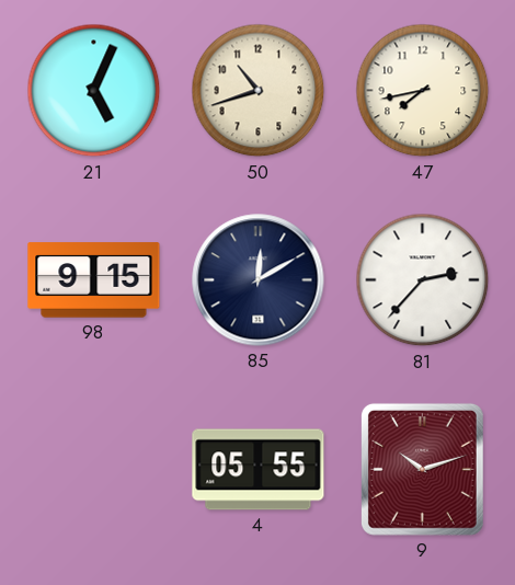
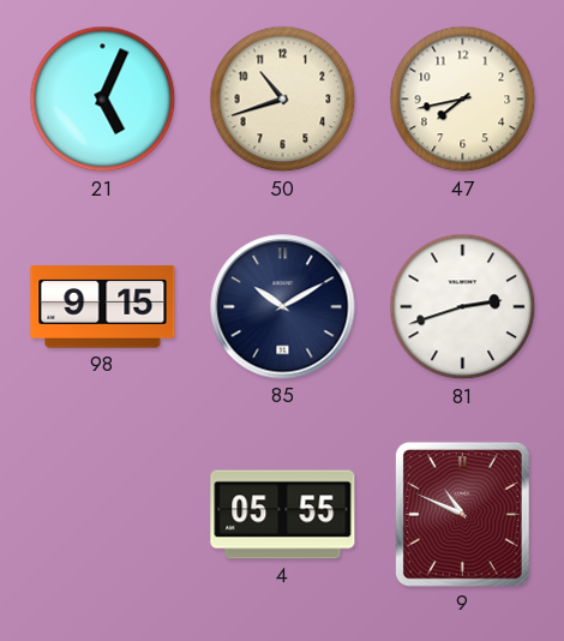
85: 12:10 -> 10:10 (283, 307)
81: 2:37 -> 2:42 (463, 307)
9: 10:12 -> 10:49 (462, 514)
